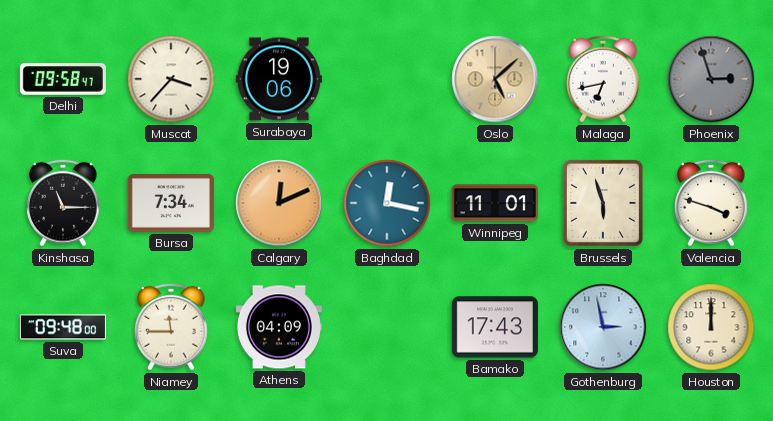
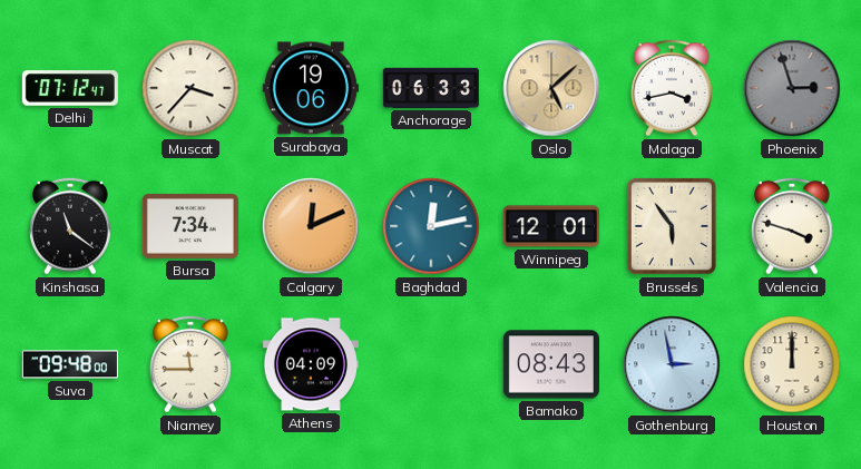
Delhi: 09:58 -> 07:12 (70, 88)
Anchorage: none -> 06:33 (431, 88)
Malaga: 6:43 -> 3:43 (673, 88)
Kinshasa: 11:15 -> 11:21 (71, 226)
Baghdad: 12:17 -> 12:13 (431, 226)
Winnipeg: 11:01 -> 12:01 (551, 226)
Brussels: 5:57 -> 5:54 (672, 226)
Bamako: 17:43 -> 08:43 (551, 364)
